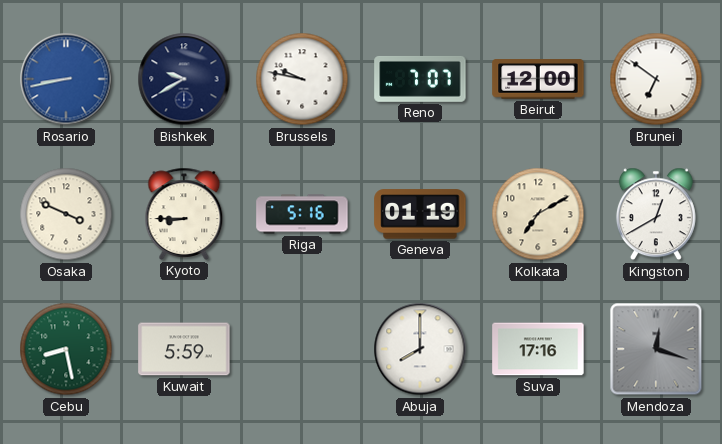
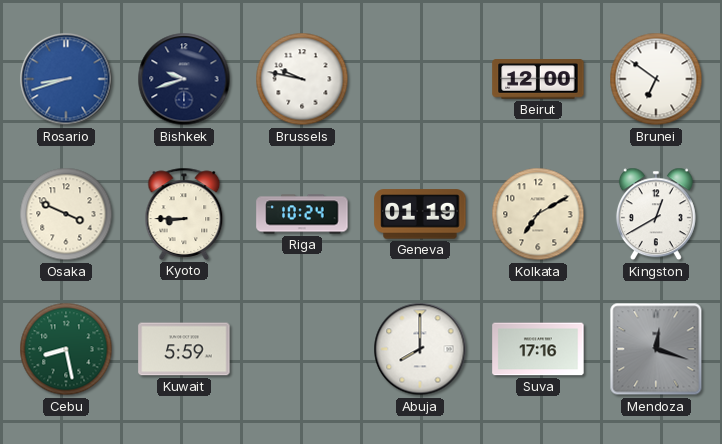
Rosario: 8:43 -> 8:42 (66, 79)
Bishkek: 9:40 -> 9:42 (184, 79)
Reno: 7:07 -> none (420, 79)
Riga: 5:16 -> 10:24 (302, 214)
